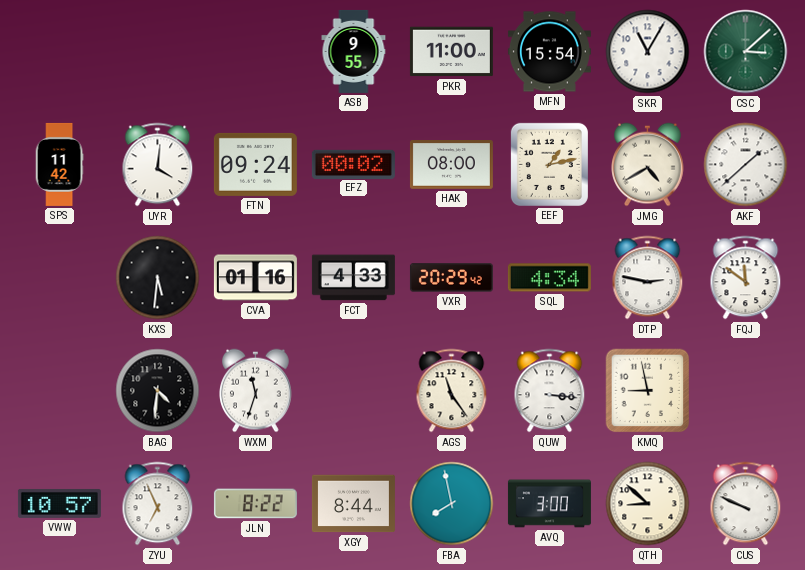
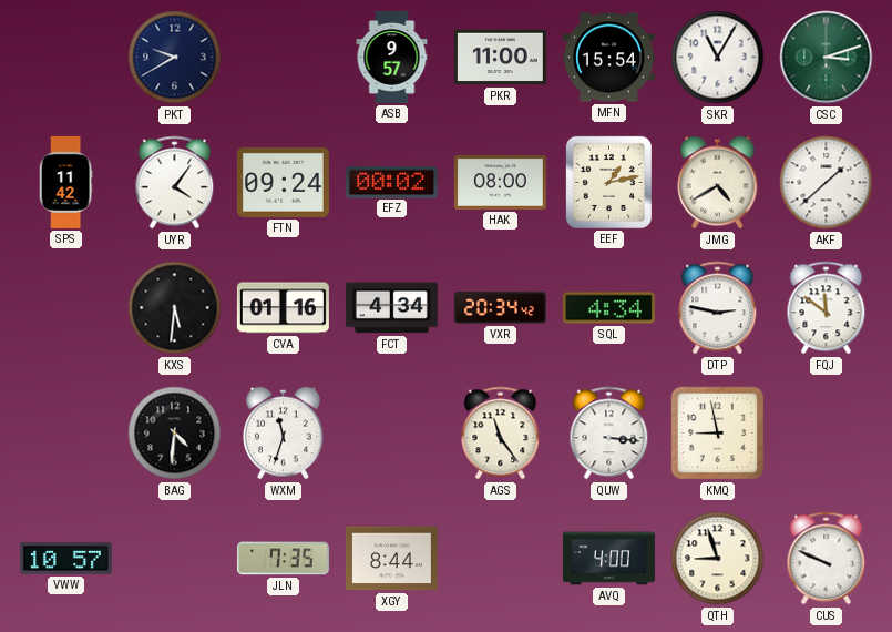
PKT: none -> 9:40 (175, 58)
ASB: 9:55 -> 9:57 (392, 57)
CSC: 3:08 -> 3:12 (827, 58)
UYR: 4:01 -> 4:06 (175, 183)
FCT: 4:33 -> 4:34 (391, 308)
VXR: 20:29 -> 20:34 (500, 308)
ZYU: 6:56 -> none (158, 504)
JLN: 8:22 -> 7:35 (283, 559)
FBA: 7:58 -> none (452, 504)
AVQ: 3:00 -> 4:00 (608, 559)
QTH: 8:52 -> 8:57 (718, 559)
